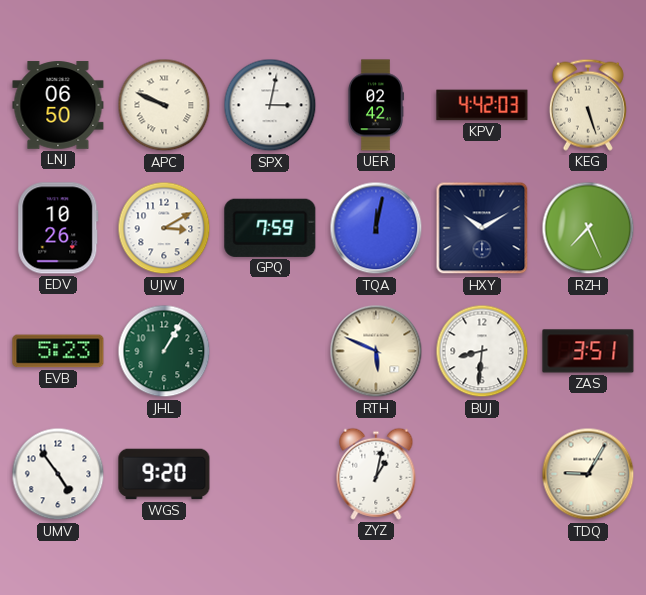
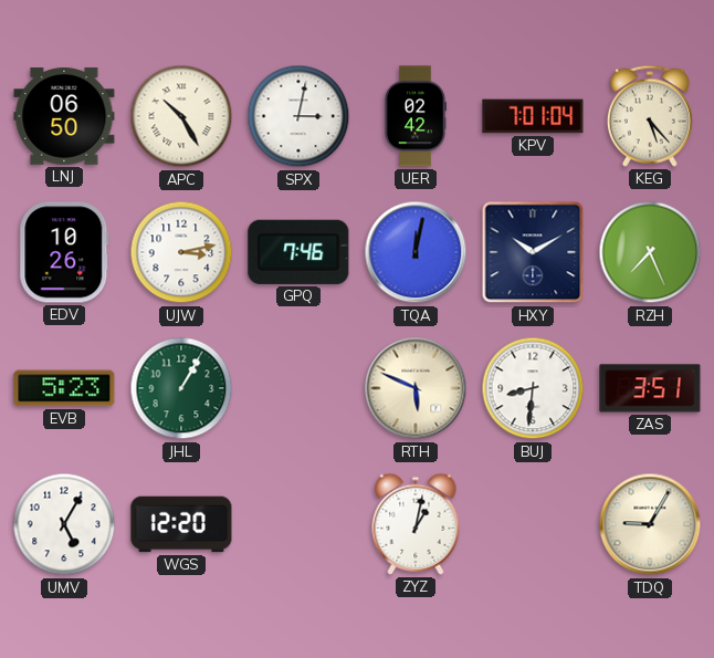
APC: 9:49 -> 10:25 (181, 116)
KPV: 4:42 -> 7:01 (533, 116)
KEG: 5:27 -> 5:23 (650, 116)
UJW: 3:10 -> 3:13 (181, 252)
GPQ: 7:59 -> 7:46 (298, 252)
UMV: 4:54 -> 5:05 (64, 524)
WGS: 9:20 -> 12:20 (181, 524)
